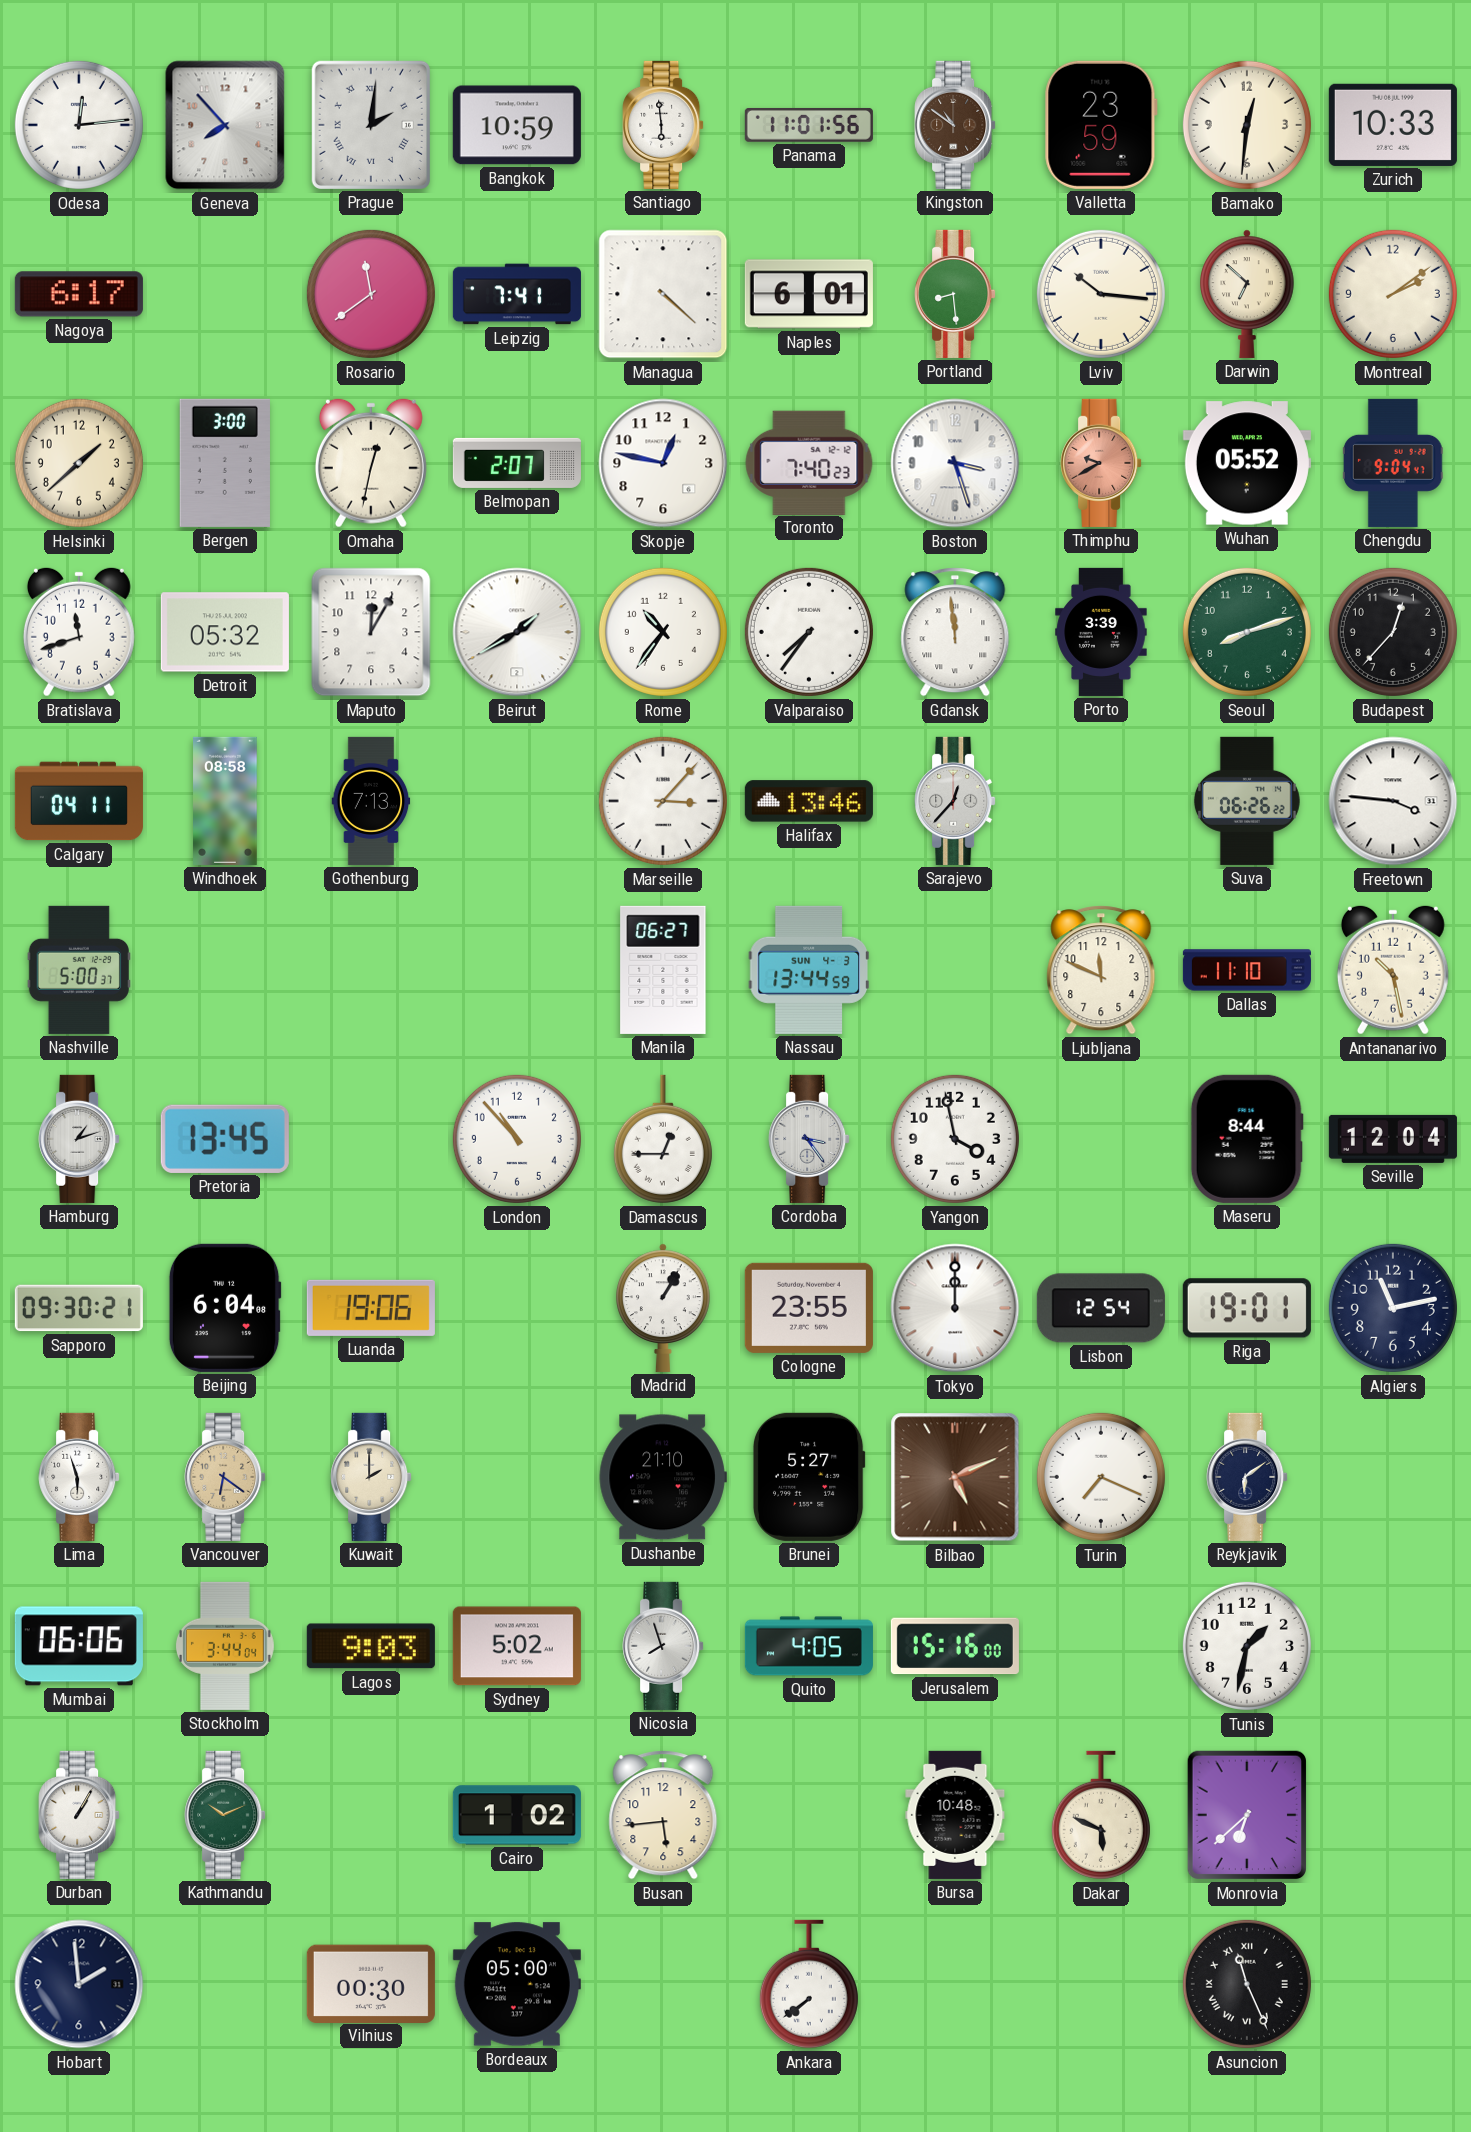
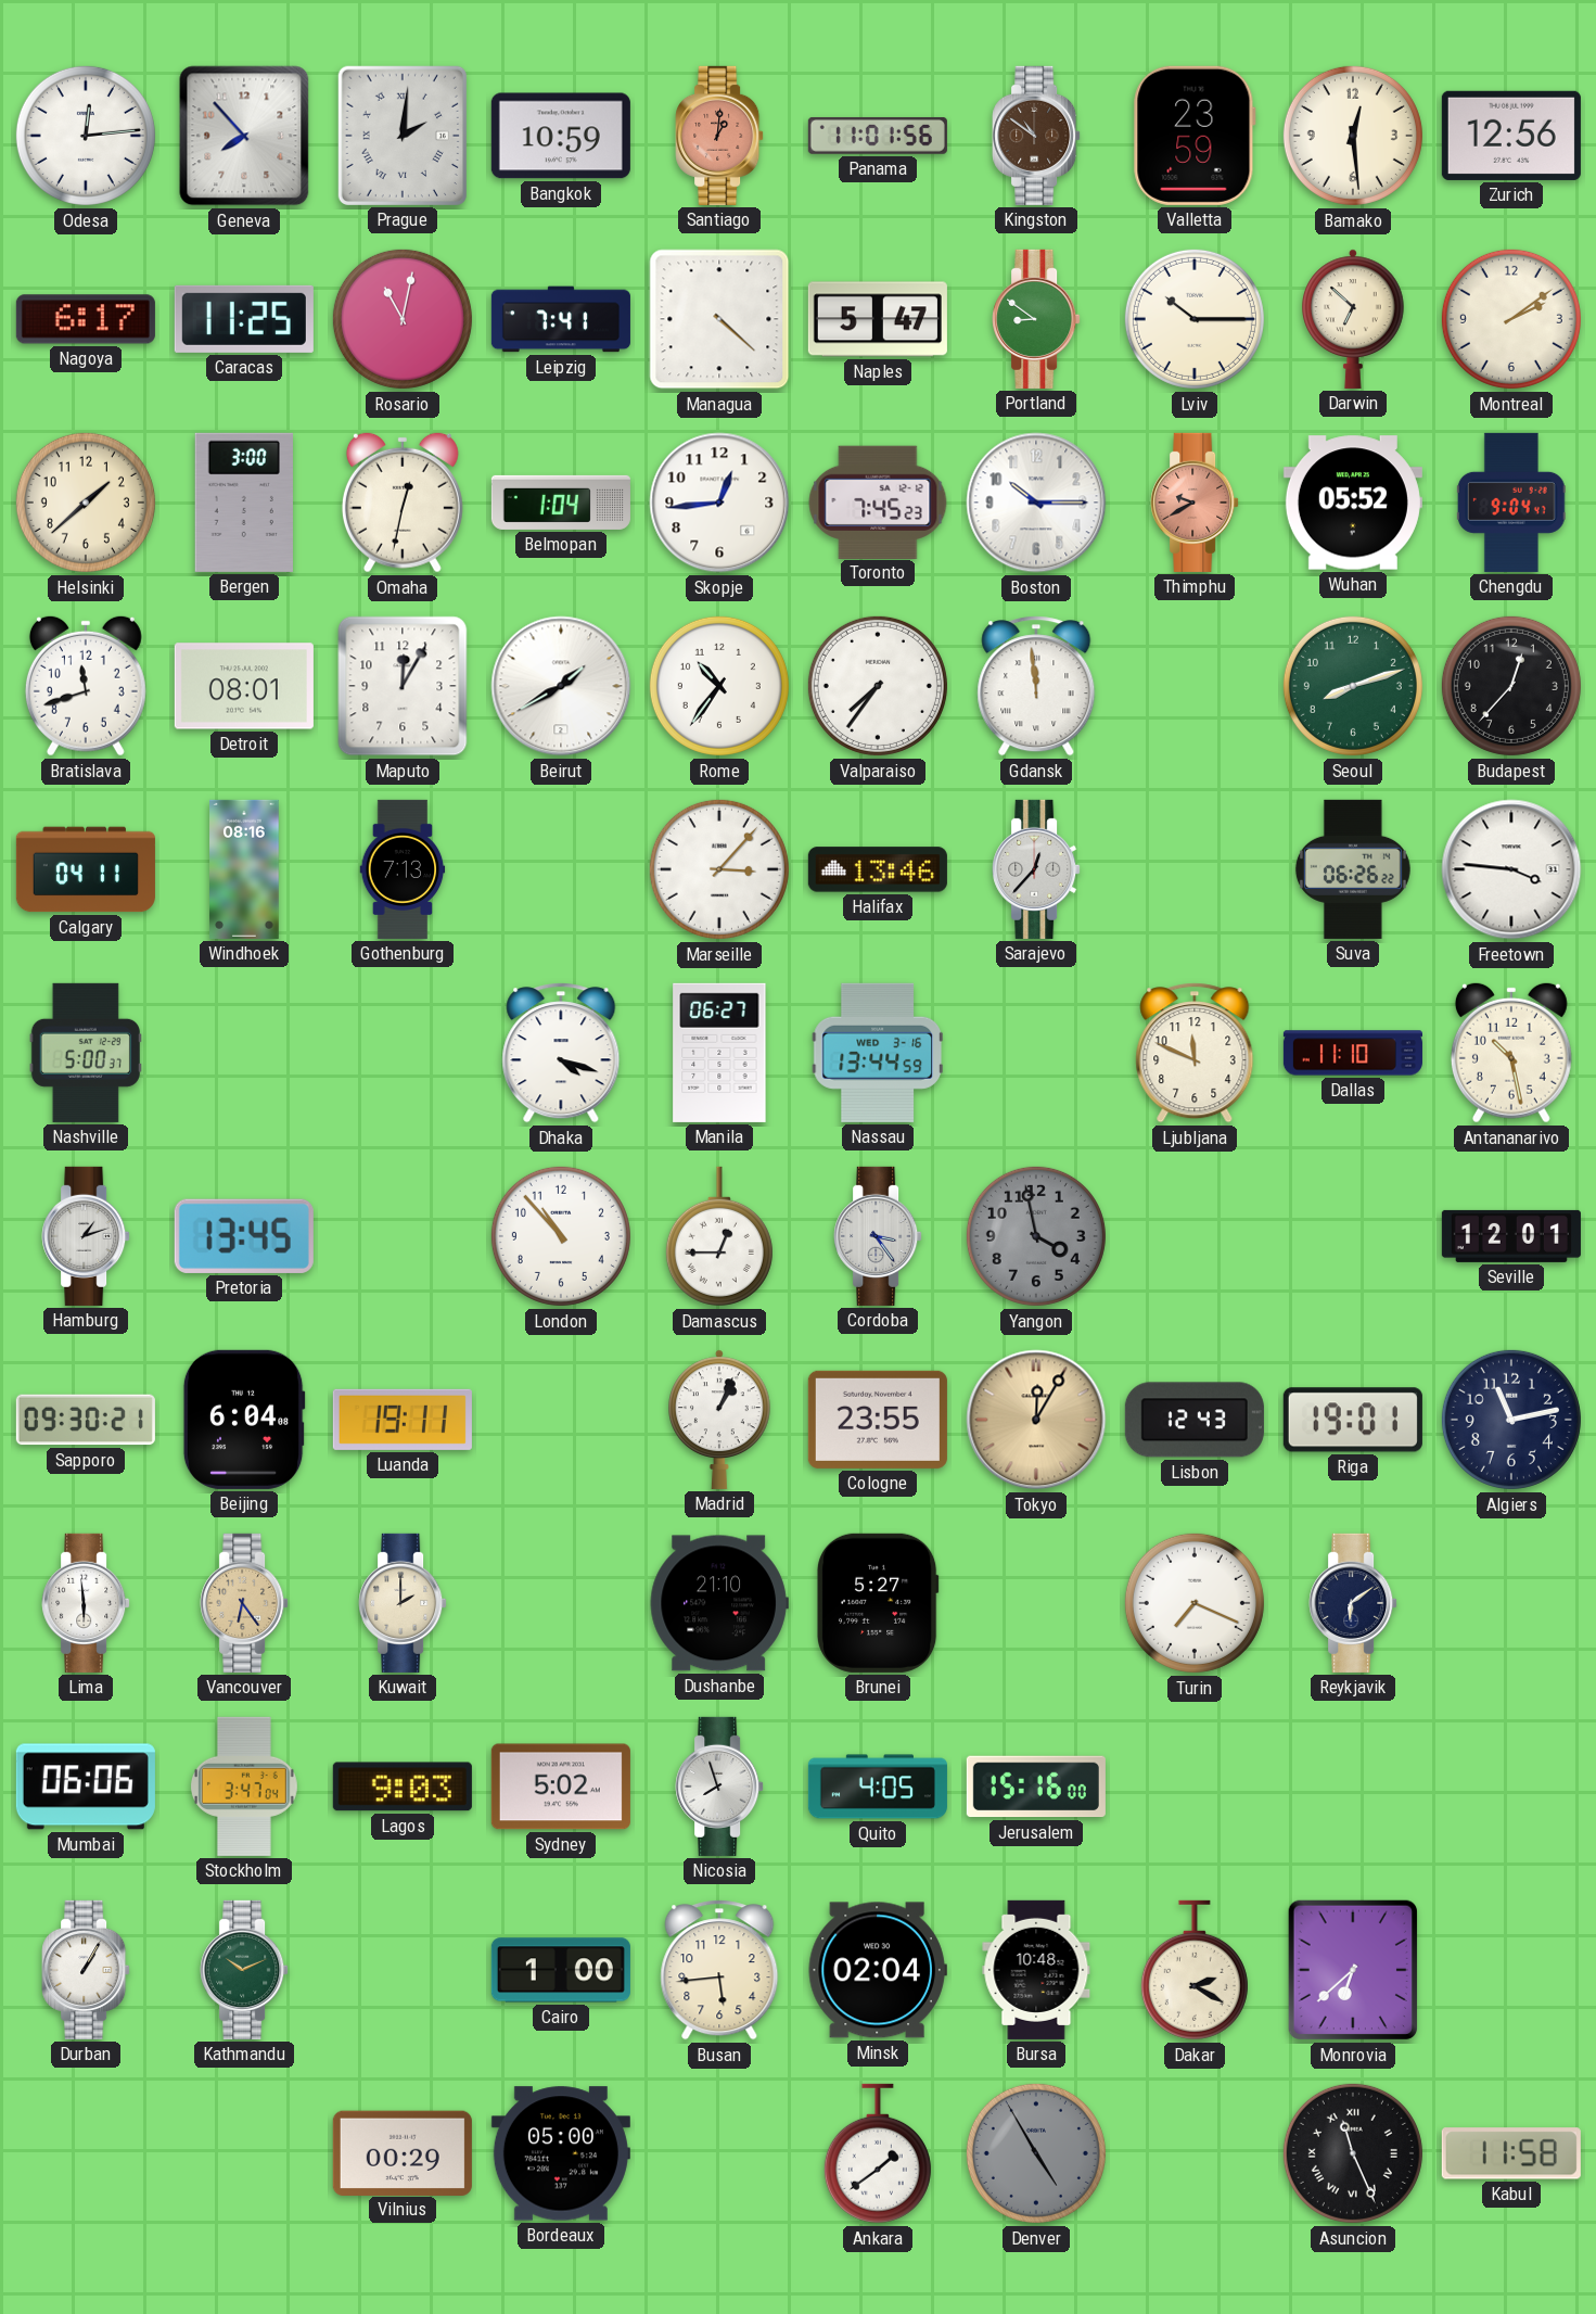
Santiago: 5:59 -> 1:01 (719, 136)
Santiago dial: white -> salmon (719, 136)
Bamako: 12:31 -> 12:29 (1353, 136)
Zurich: 10:33 -> 12:56 (1511, 136)
Caracas: none -> 11:25 (244, 319)
Rosario: 11:39 -> 11:02 (403, 319)
Naples: 6:01 -> 5:47 (878, 319)
Portland: 8:29 -> 8:51 (1036, 319)
Lviv: 10:16 -> 10:15 (1195, 319)
Belmopan: 2:07 -> 1:04 (561, 503)
Skopje: 12:47 -> 12:44 (719, 503)
Toronto: 7:40 -> 7:45 (878, 501)
Boston: 3:27 -> 10:15 (1036, 503)
Detroit: 05:32 -> 08:01 (244, 686)
Porto: 3:39 -> none (1101, 632)
Windhoek: 08:58 -> 08:16 (244, 869)
Dhaka: none -> 4:18 (561, 1053)
Nassau date: SUN 4-3 -> WED 3-16 (877, 1053)
Yangon dial: white -> grey (1036, 1236)
Maseru: 8:44 -> none (1247, 1139)
Seville: 12:04 -> 12:01 (1511, 1236)
Luanda: 19:06 -> 19:11 (403, 1420)
Madrid: 1:05 -> 1:04 (720, 1420)
Tokyo: 12:00 -> 12:05 (1036, 1420)
Tokyo dial: white -> champagne (1036, 1420)
Lisbon: 12:54 -> 12:43 (1195, 1420)
Lima: 5:57 -> 5:59 (86, 1603)
Vancouver: 6:21 -> 6:24 (244, 1603)
Bilbao: 5:11 -> none (955, 1477)
Stockholm: 3:44 -> 3:47 (244, 1787)
Tunis: 1:32 -> none (1247, 1646)
Cairo: 1:02 -> 1:00 (561, 1970)
Minsk: none -> 02:04 (878, 1970)
Dakar: 5:49 -> 2:20 (1195, 1970)
Hobart: 1:59 -> none (79, 1984)
Vilnius: 00:30 -> 00:29 (403, 2152)
Ankara: 7:39 -> 1:39 (878, 2153)
Denver: none -> 4:55 (1036, 2153)
Kabul: none -> 11:58 (1511, 2153)
